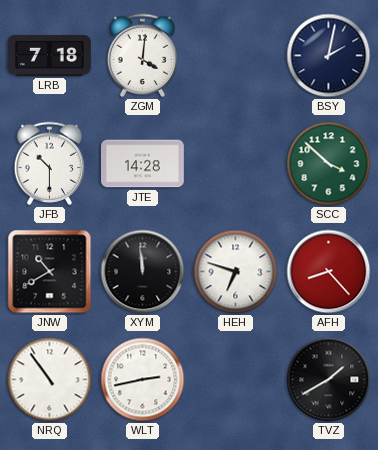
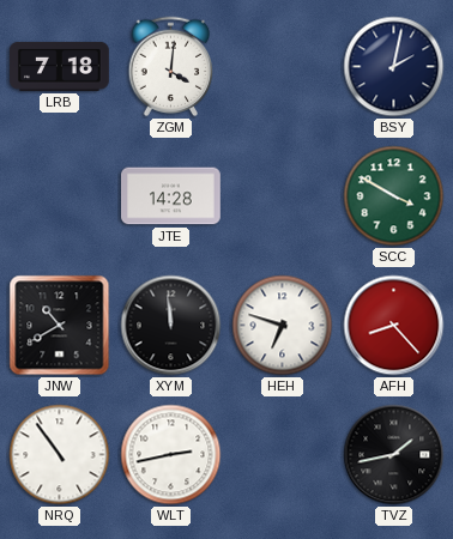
JFB: 10:30 -> none (50, 164)
SCC: 3:52 -> 3:50 (394, 196)
TVZ: 1:40 -> 1:43 (394, 455)
